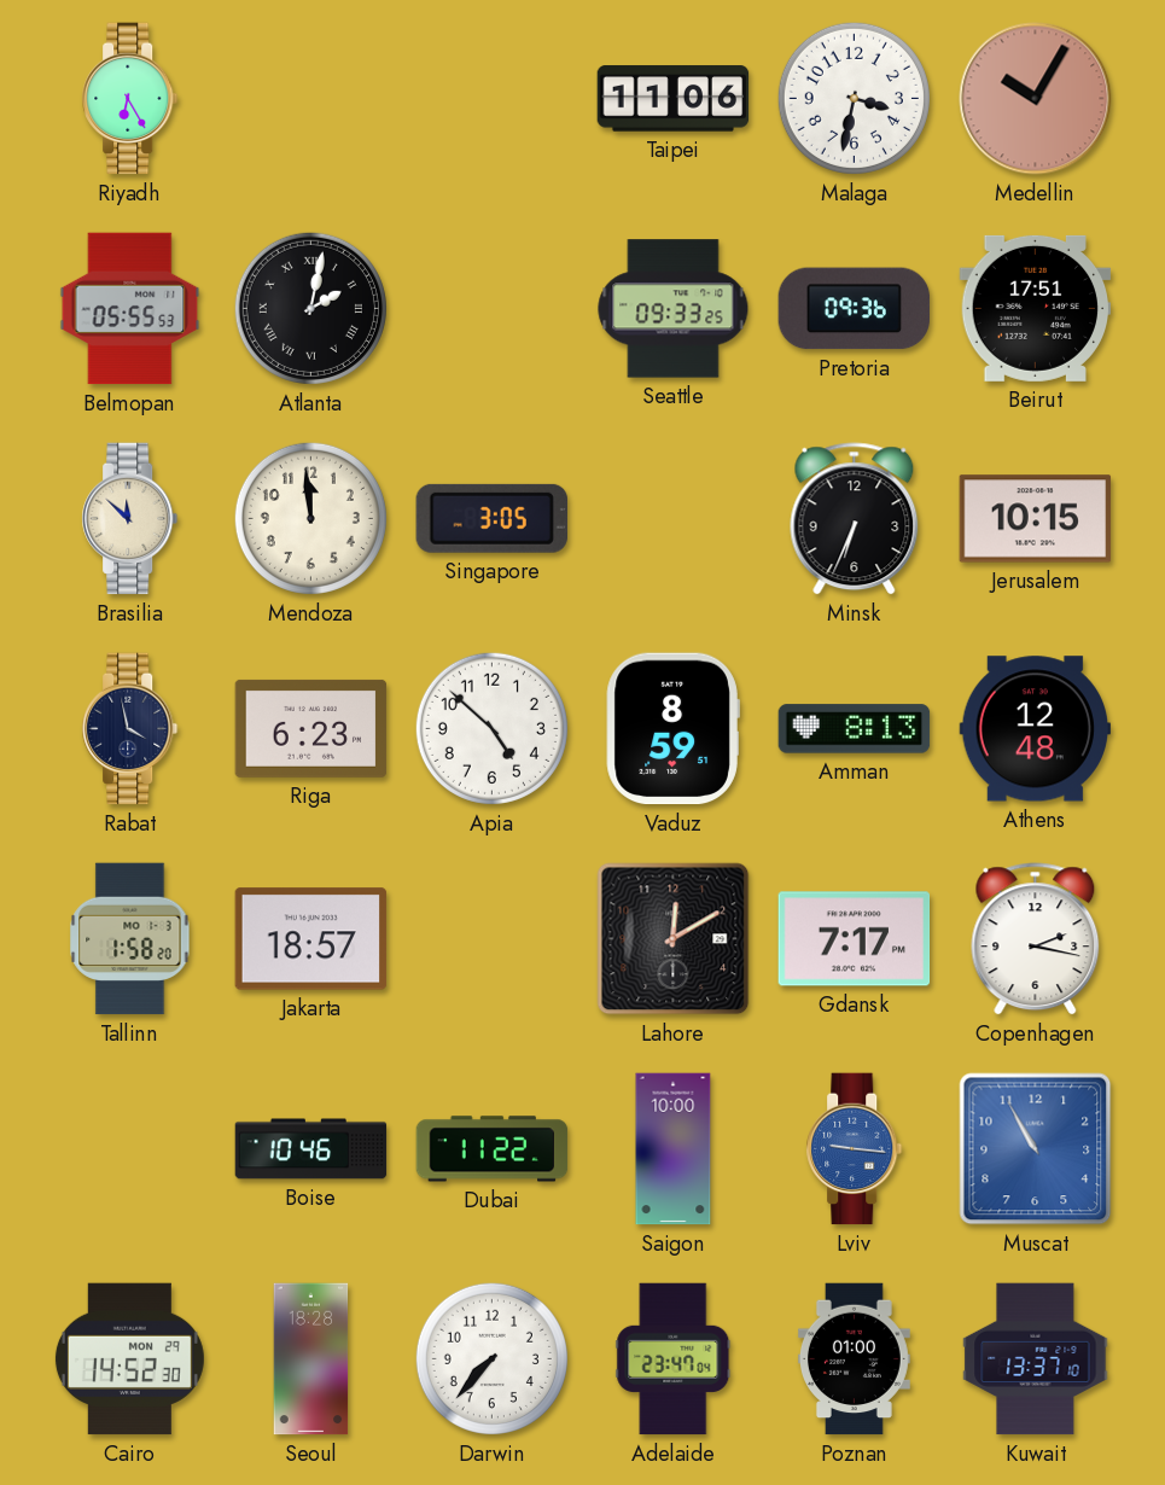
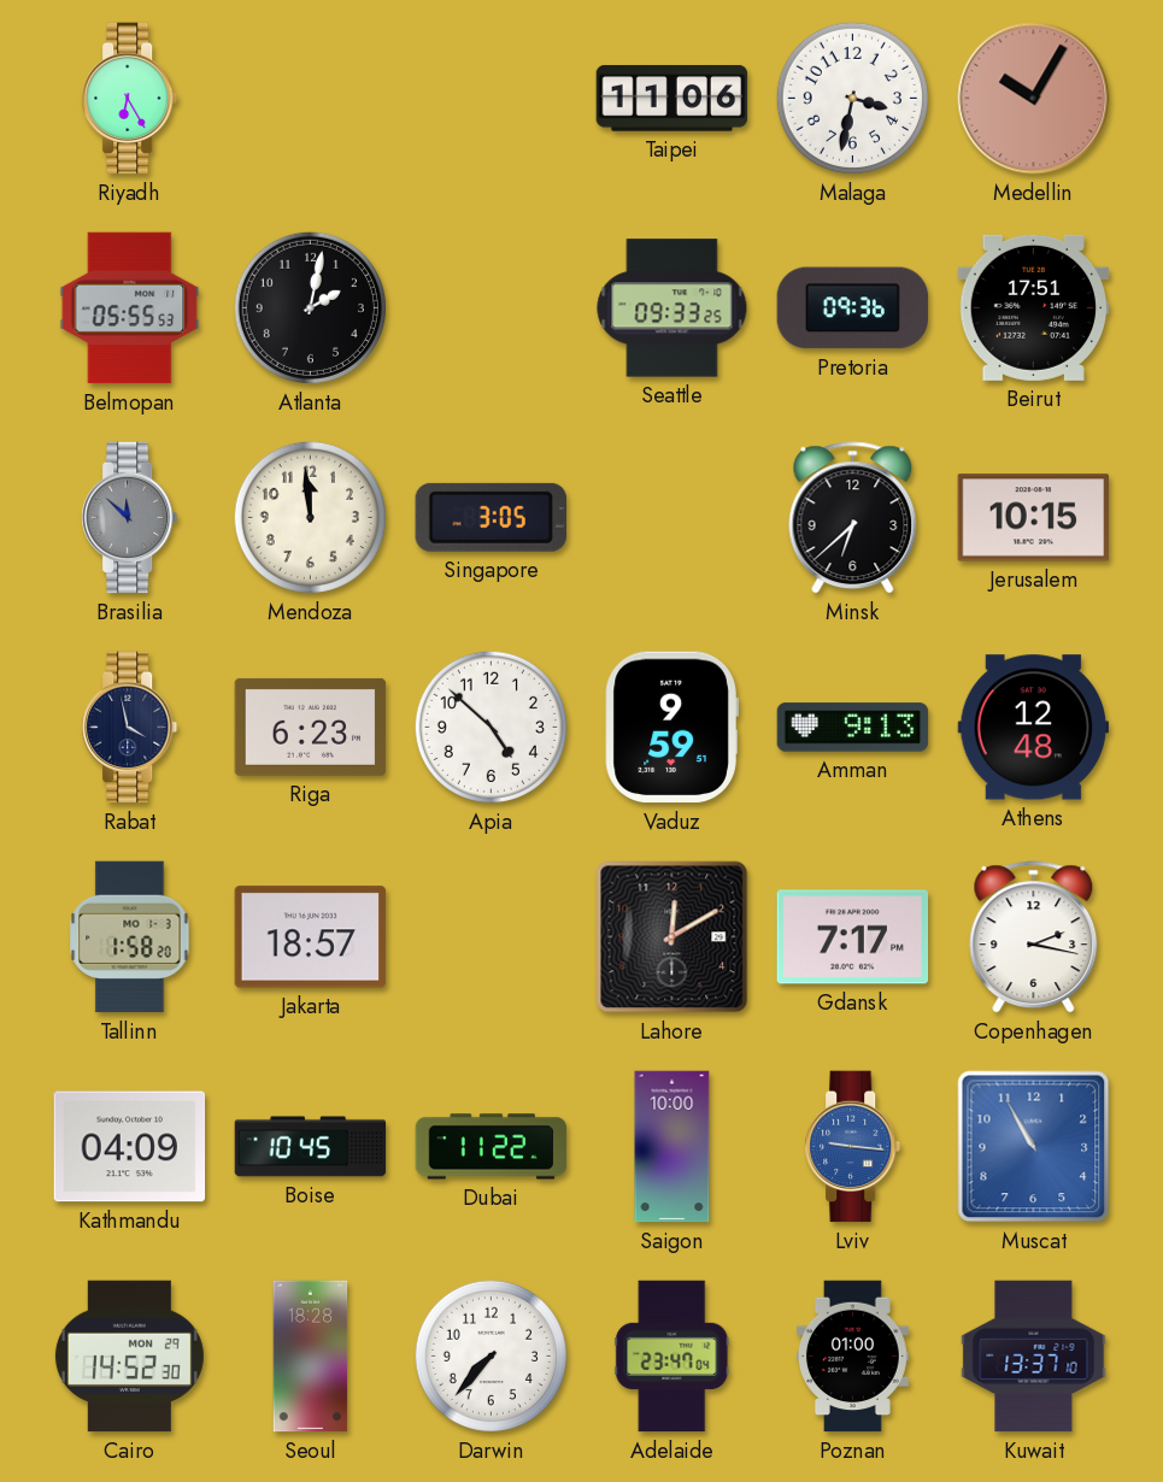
Atlanta numerals: Roman -> Arabic (310, 307)
Brasilia dial: cream -> grey (130, 518)
Minsk: 6:34 -> 6:38 (853, 518)
Vaduz: 8:59 -> 9:59 (671, 728)
Amman: 8:13 -> 9:13 (853, 728)
Kathmandu: none -> 04:09 (130, 1147)
Boise: 10:46 -> 10:45 (311, 1147)
